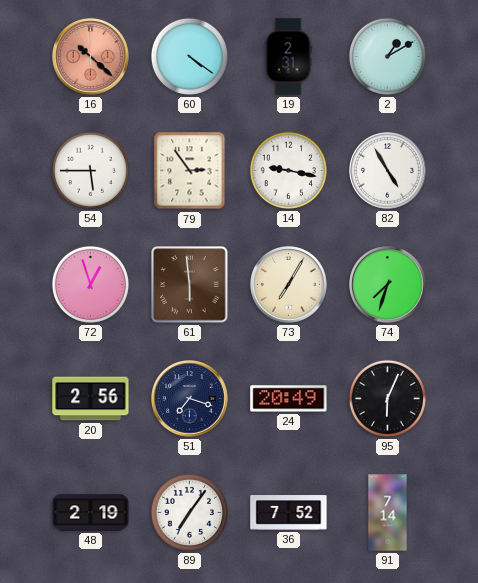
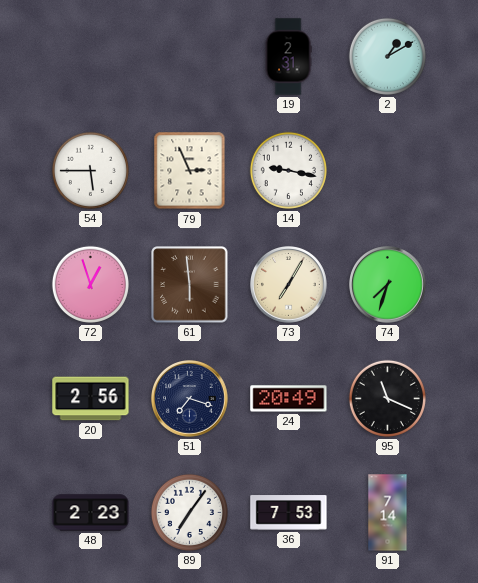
16: 10:22 -> none (91, 57)
60: 4:21 -> none (189, 56)
79: 2:54 -> 2:56 (190, 171)
82: 4:55 -> none (388, 171)
95: 6:04 -> 11:19 (387, 398)
48: 2:19 -> 2:23 (91, 513)
36: 7:52 -> 7:53 (289, 513)
